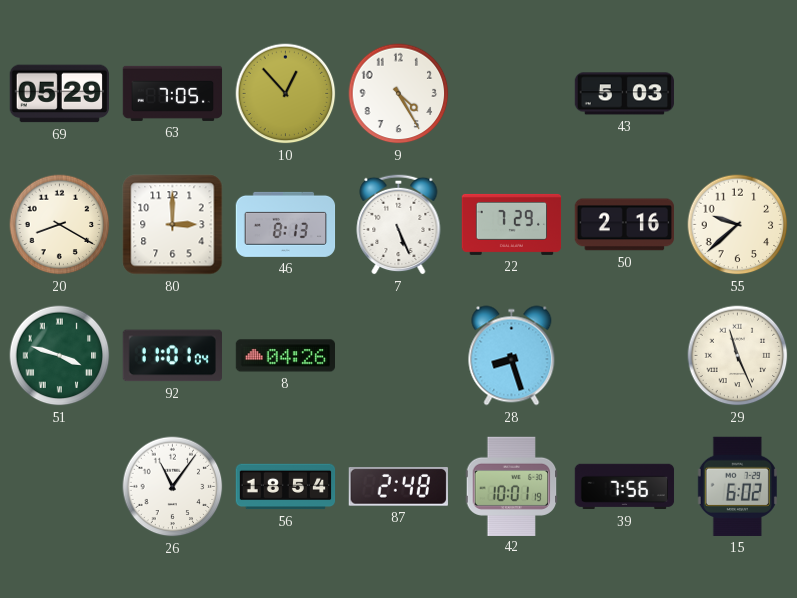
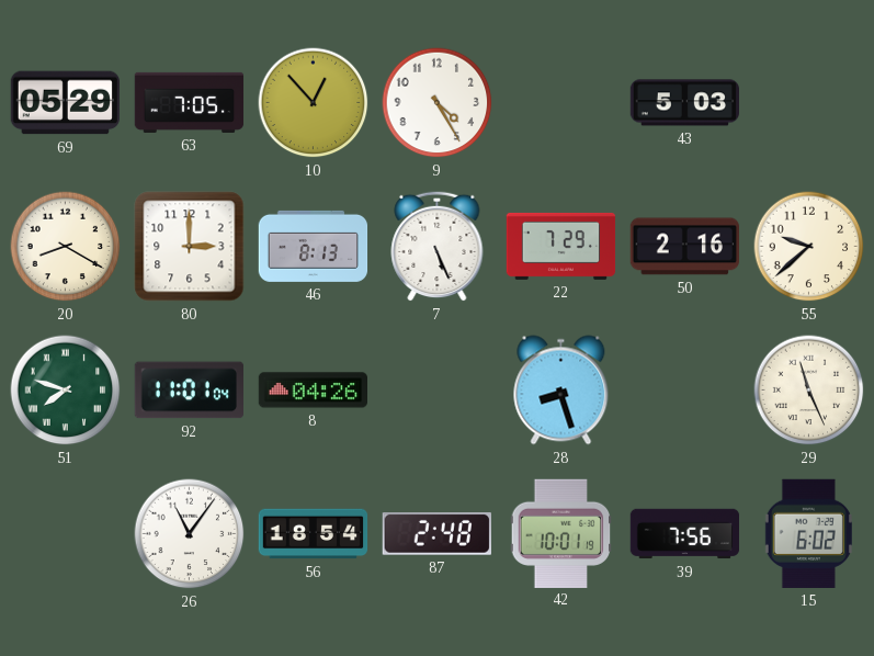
51: 3:48 -> 7:48 (66, 391)
